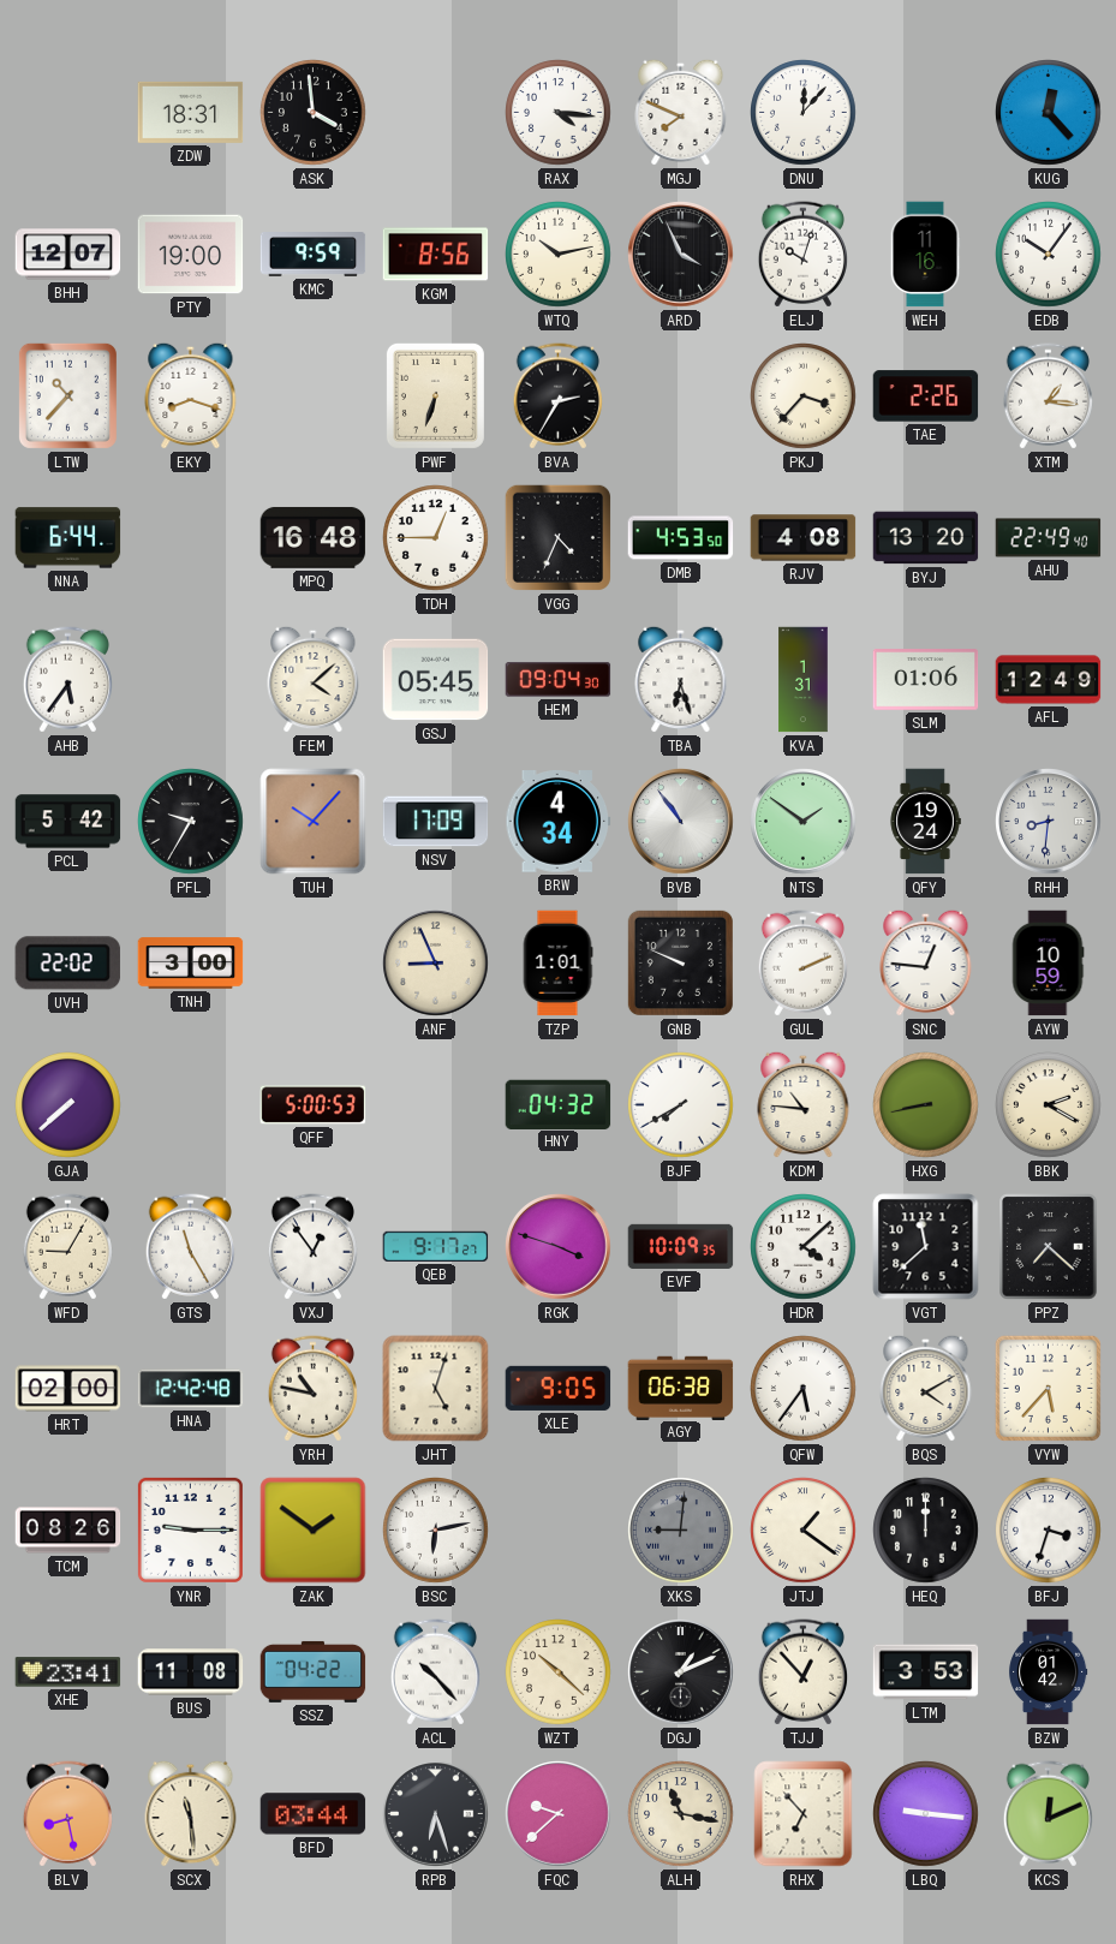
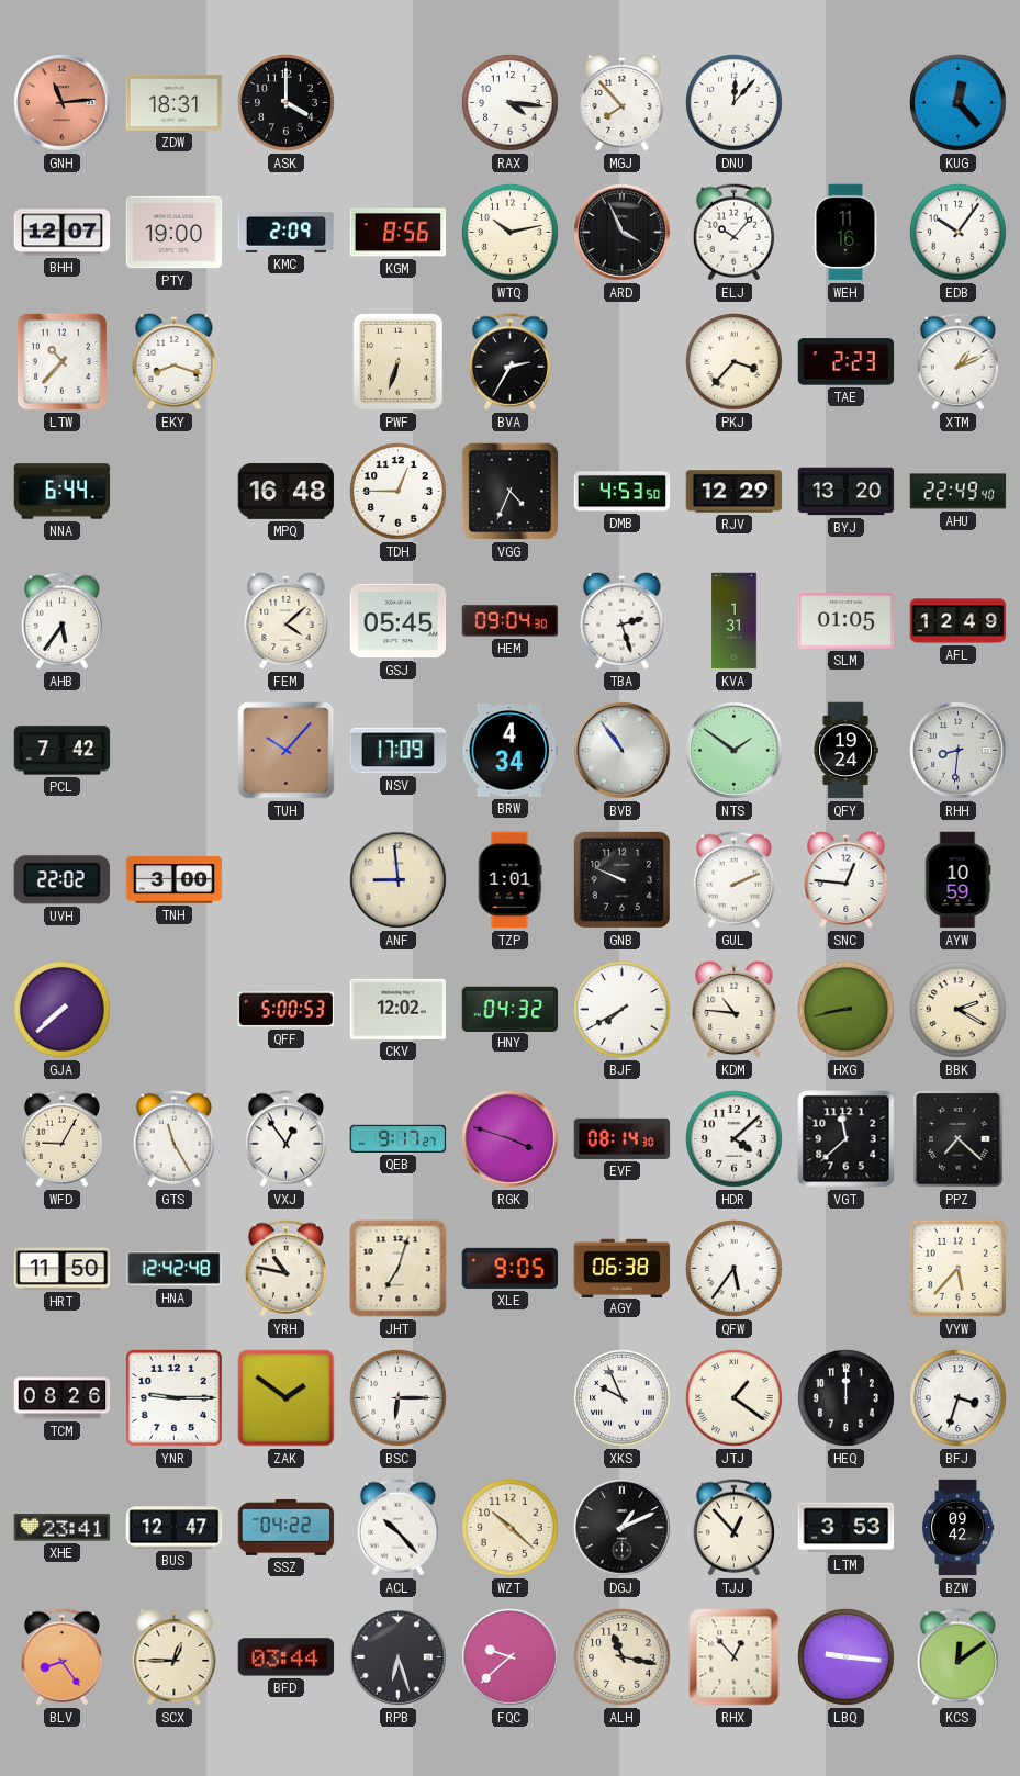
GNH: none -> 11:14 (63, 103)
ASK: 3:59 -> 4:00 (287, 103)
MGJ: 7:49 -> 7:53 (623, 102)
KMC: 9:59 -> 2:09 (287, 233)
ELJ: 10:03 -> 10:07 (733, 233)
TAE: 2:26 -> 2:23 (847, 362)
XTM: 1:16 -> 1:11 (957, 362)
RJV: 4:08 -> 12:29 (735, 492)
TBA: 6:27 -> 2:27 (623, 620)
SLM: 01:06 -> 01:05 (847, 621)
PCL: 5:42 -> 7:42 (63, 751)
PFL: 9:35 -> none (191, 822)
ANF: 8:56 -> 8:59 (399, 880)
CKV: none -> 12:02 (399, 1009)
EVF: 10:09 -> 08:14 (623, 1138)
HRT: 02:00 -> 11:50 (63, 1269)
JHT: 5:03 -> 7:03 (399, 1269)
BQS: 4:10 -> none (926, 1388)
BSC: 6:13 -> 6:15 (399, 1398)
XKS: 9:01 -> 9:56 (623, 1398)
XKS dial: grey -> white (623, 1398)
BUS: 11:08 -> 12:47 (175, 1528)
BZW: 01:42 -> 09:42 (959, 1528)
BLV: 8:28 -> 8:24 (61, 1657)
SCX: 11:29 -> 12:45 (175, 1656)
RHX: 6:53 -> 12:53 (735, 1657)
KCS: 12:11 -> 12:09 (957, 1657)
